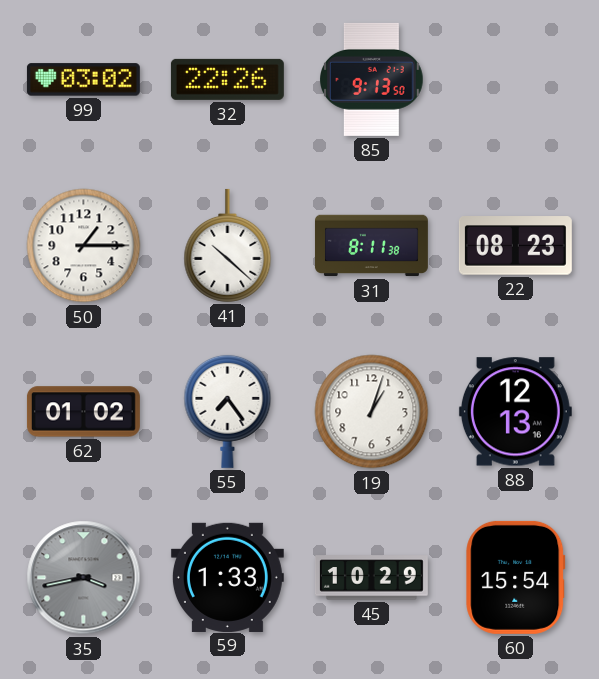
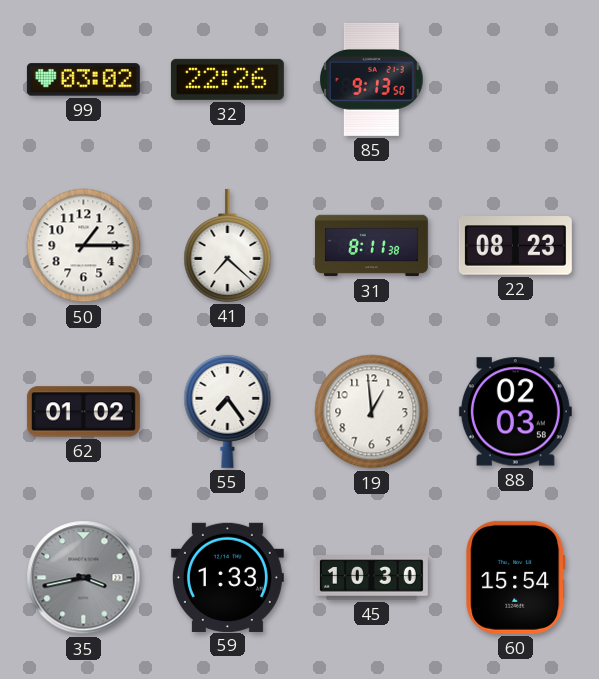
41: 10:22 -> 7:22 (228, 245)
19: 1:03 -> 12:59 (372, 412)
88: 12:13 -> 02:03 (515, 412)
45: 10:29 -> 10:30 (371, 578)
